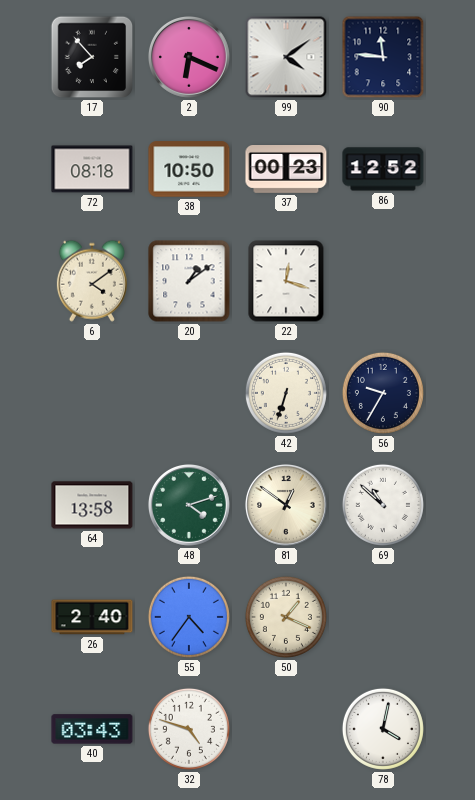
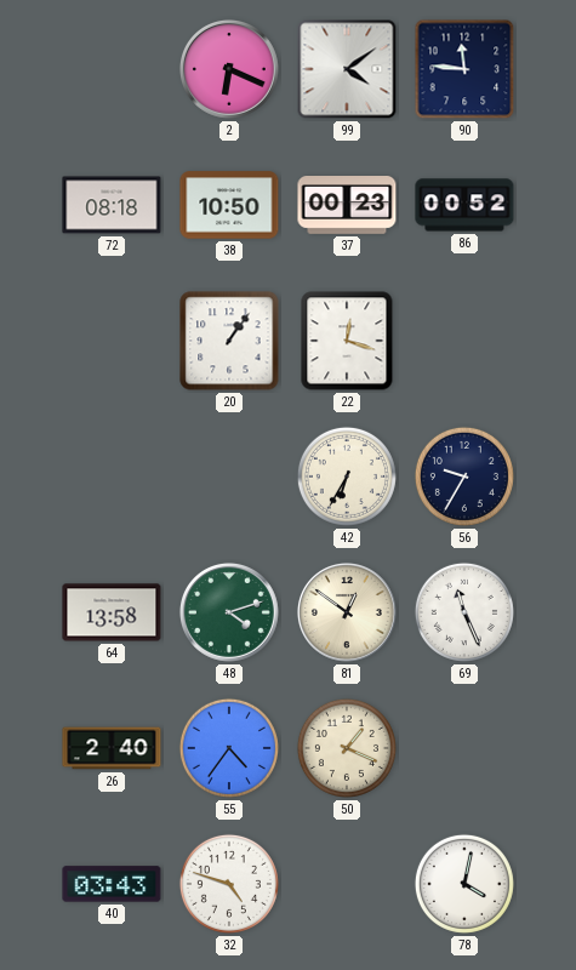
17: 7:53 -> none (92, 57)
86: 12:52 -> 00:52 (464, 205)
6: 4:09 -> none (92, 281)
20: 1:09 -> 1:06 (229, 341)
42: 6:33 -> 6:35 (347, 477)
69: 10:52 -> 11:26 (464, 612)
